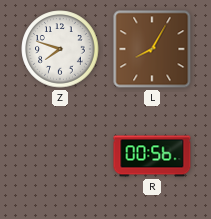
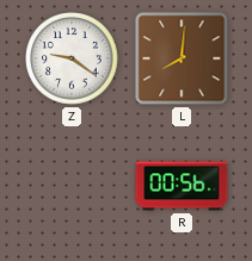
Z: 7:48 -> 9:21 (72, 58)
L: 8:05 -> 8:01 (182, 58)
